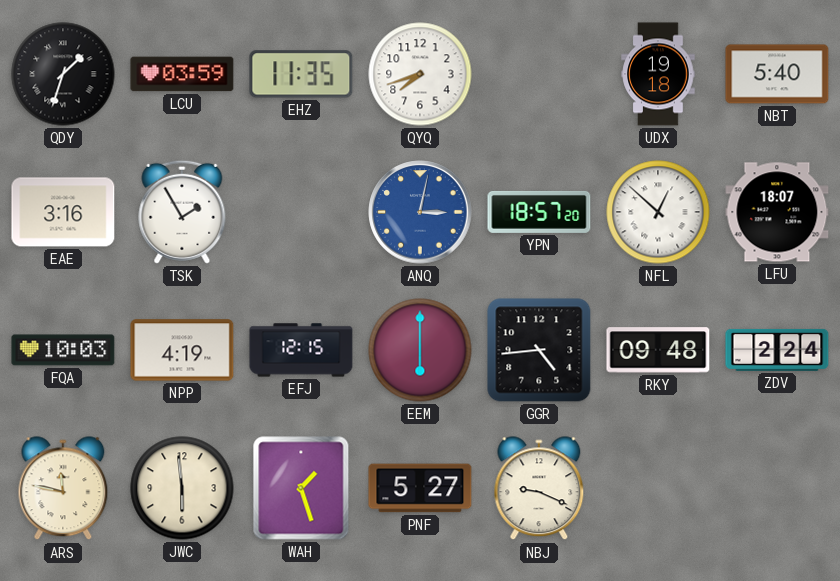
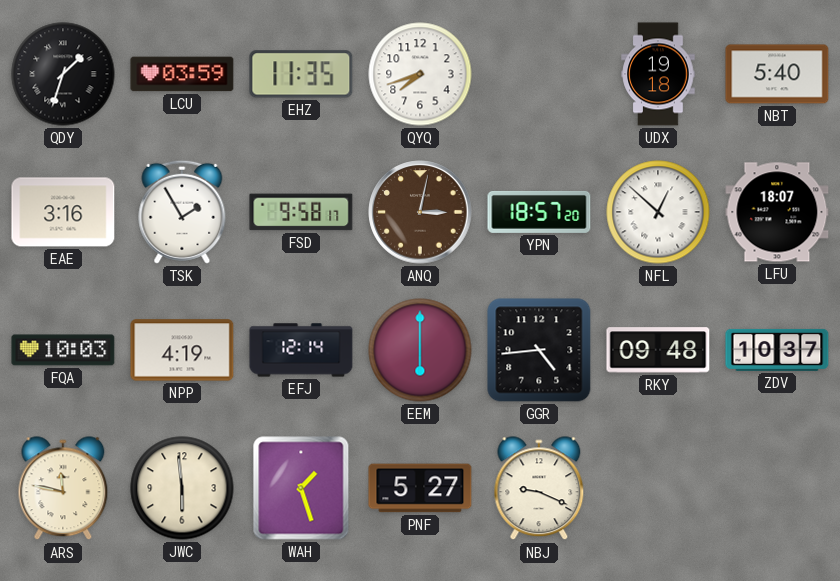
FSD: none -> 9:58 (301, 212)
ANQ dial: blue -> brown (420, 212)
EFJ: 12:15 -> 12:14 (301, 350)
ZDV: 2:24 -> 10:37 (777, 350)
